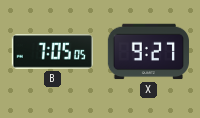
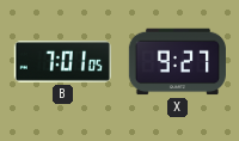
B: 7:05 -> 7:01 (62, 62)
